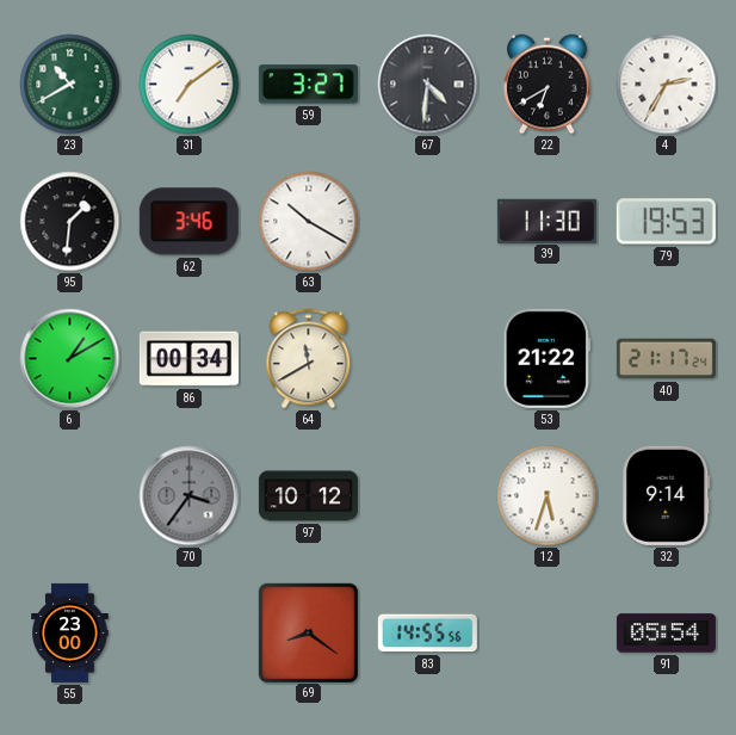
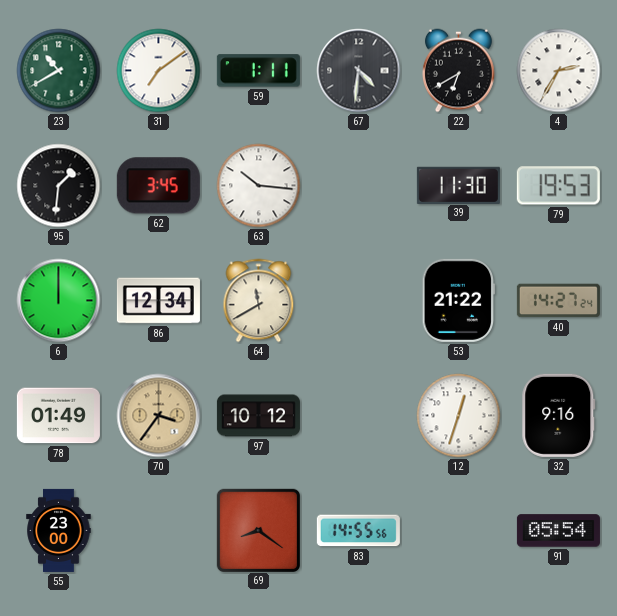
59: 3:27 -> 1:11 (258, 71)
62: 3:46 -> 3:45 (158, 186)
63: 10:20 -> 10:16 (259, 186)
6: 1:10 -> 12:00 (59, 301)
86: 00:34 -> 12:34 (158, 301)
40: 21:17 -> 14:27 (558, 301)
78: none -> 01:49 (58, 416)
70 dial: grey -> champagne (159, 416)
12: 5:33 -> 12:33 (459, 416)
32: 9:14 -> 9:16 (559, 415)
